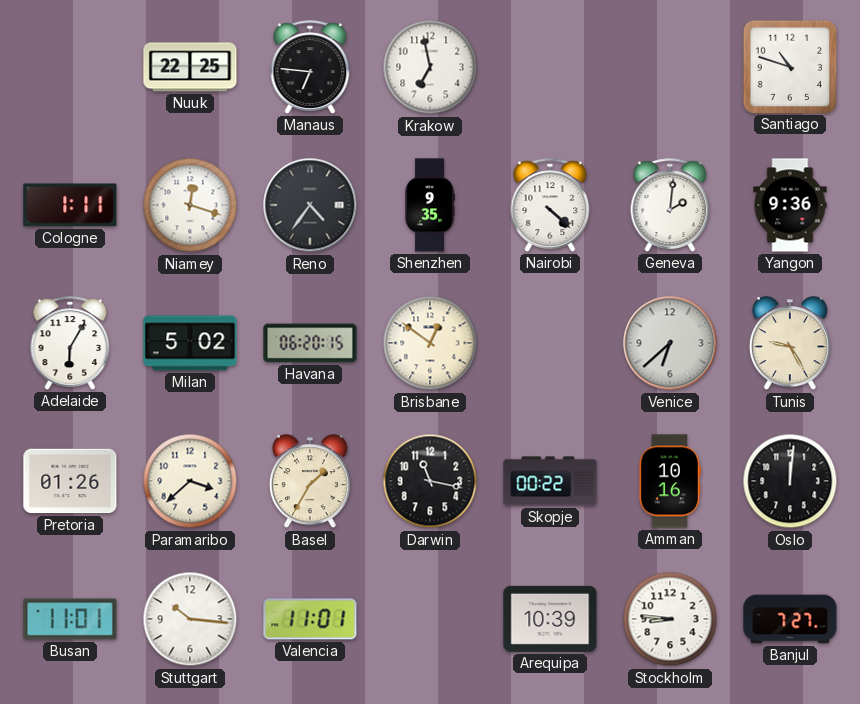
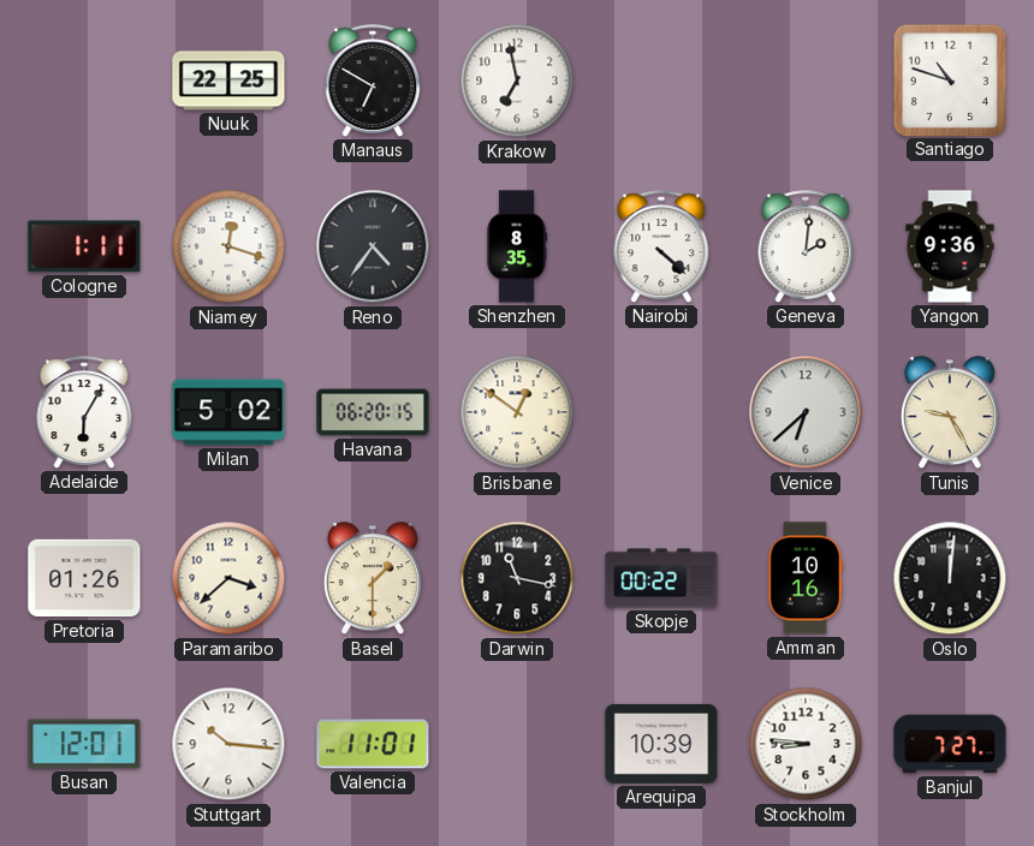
Manaus: 6:46 -> 6:50 (373, 81)
Shenzhen: 9:35 -> 8:35 (517, 246)
Basel: 1:35 -> 1:30 (373, 579)
Busan: 11:01 -> 12:01 (84, 744)
